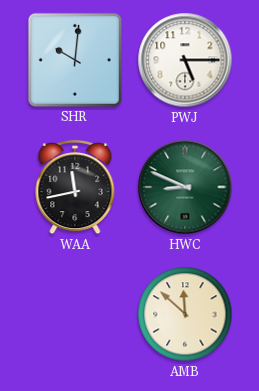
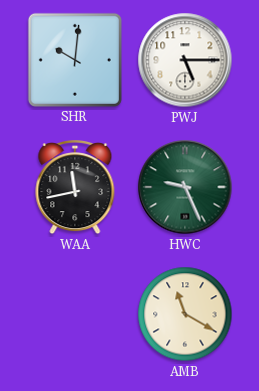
HWC: 8:49 -> 9:26 (185, 187)
AMB: 11:52 -> 11:20 (185, 314)
